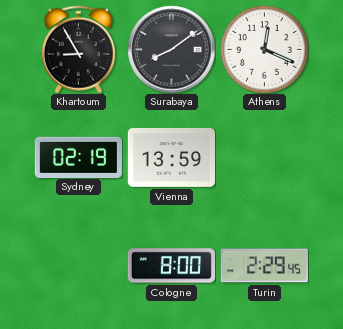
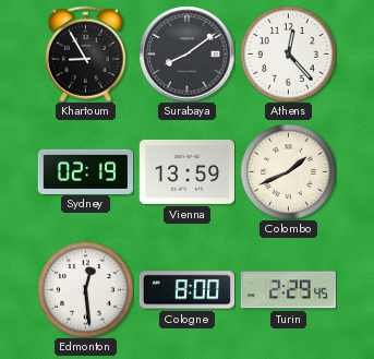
Athens: 12:19 -> 12:23 (288, 53)
Colombo: none -> 1:41 (288, 171)
Edmonton: none -> 12:29 (85, 289)
